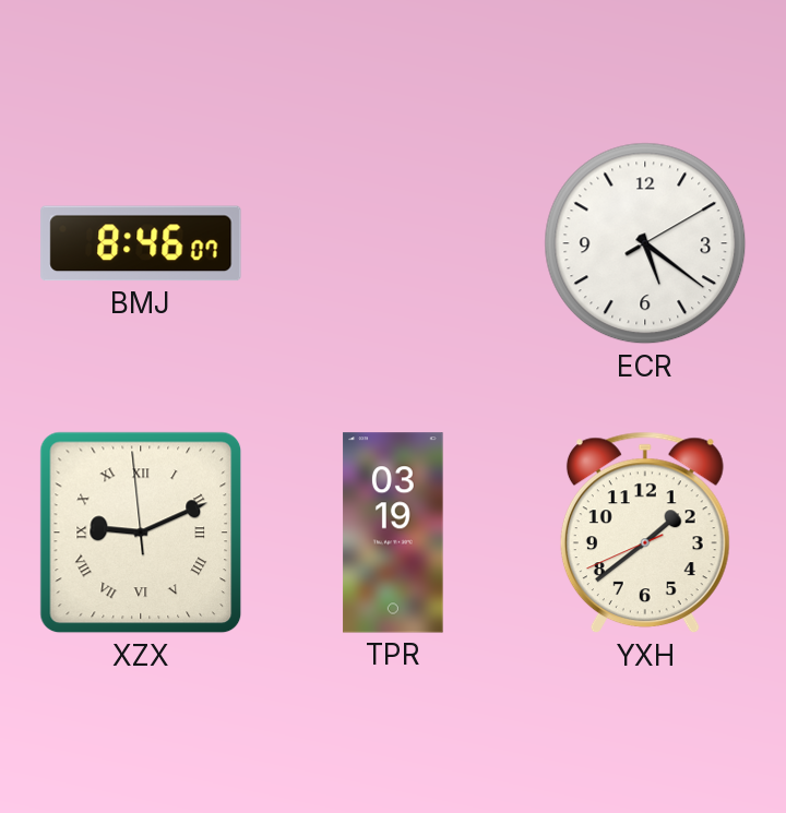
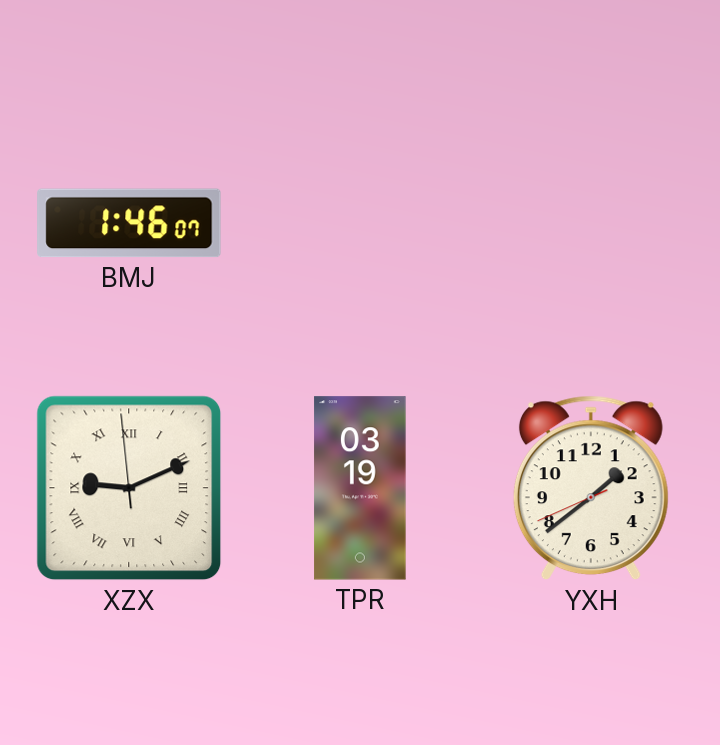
BMJ: 8:46 -> 1:46 (129, 223)
ECR: 5:21 -> none (645, 243)
